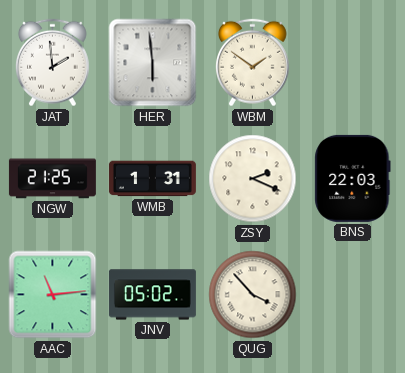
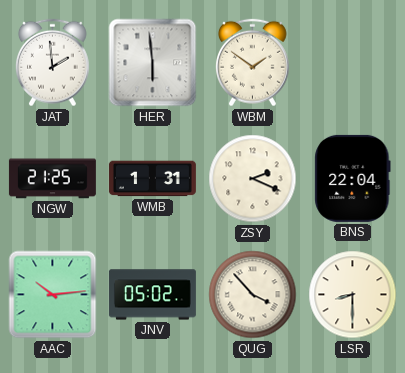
BNS: 22:03 -> 22:04 (353, 178)
AAC: 11:14 -> 10:14 (53, 295)
LSR: none -> 8:30 (353, 295)
